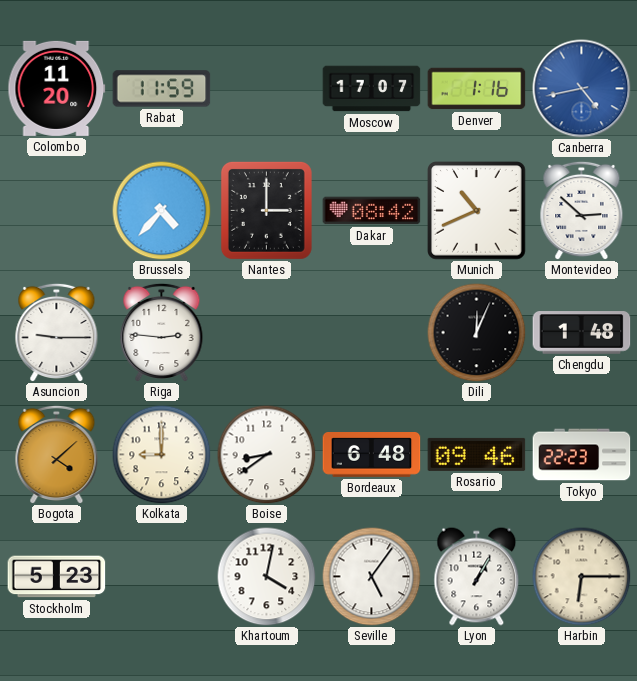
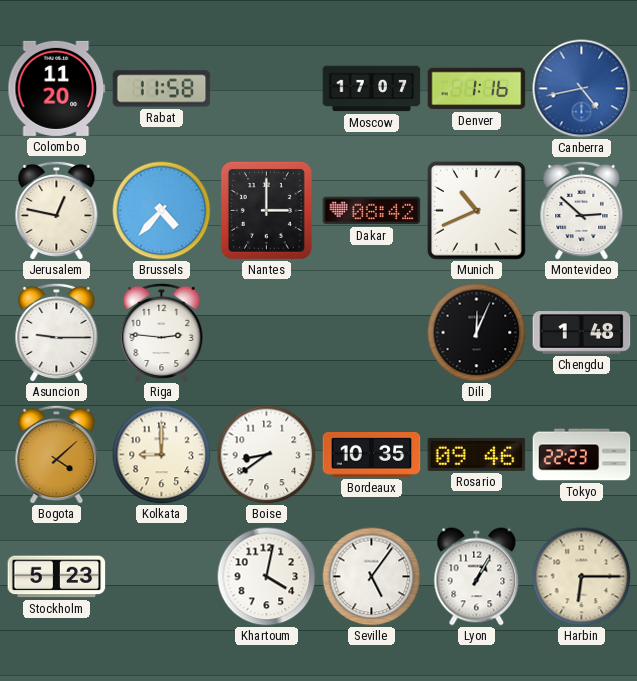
Rabat: 11:59 -> 11:58 (162, 89)
Jerusalem: none -> 12:47 (57, 210)
Bordeaux: 6:48 -> 10:35 (372, 455)
